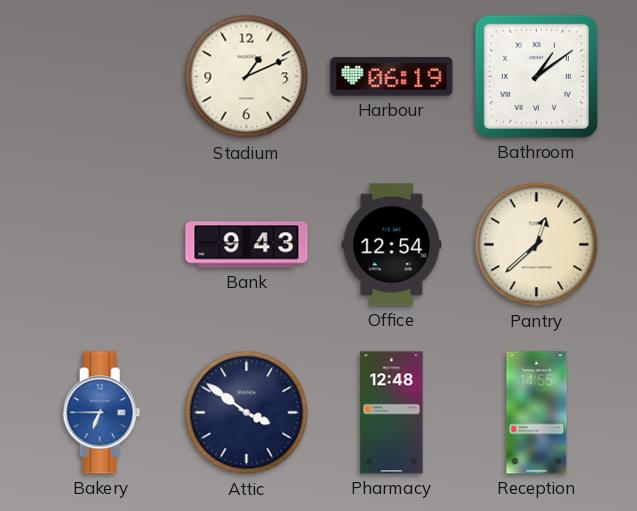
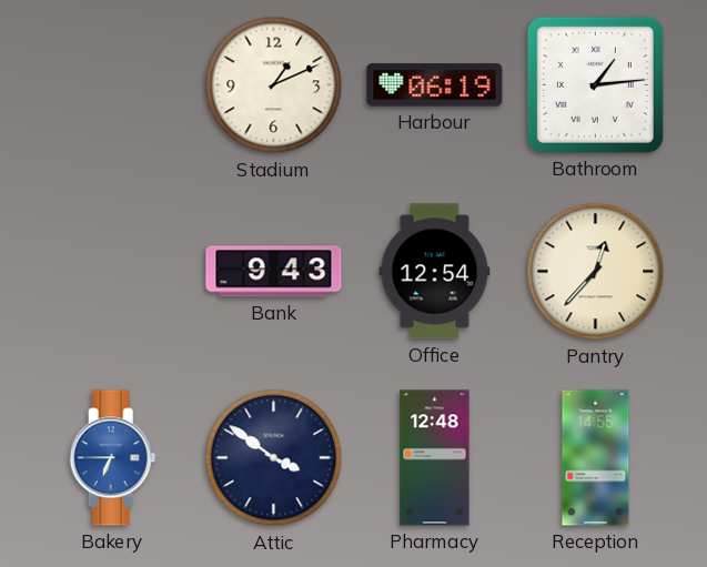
Bathroom: 1:09 -> 1:14 (595, 84)
Pantry: 12:38 -> 12:37 (596, 272)
